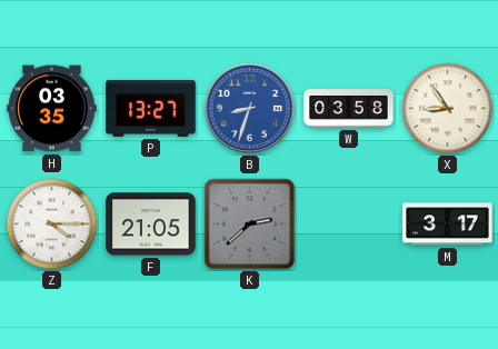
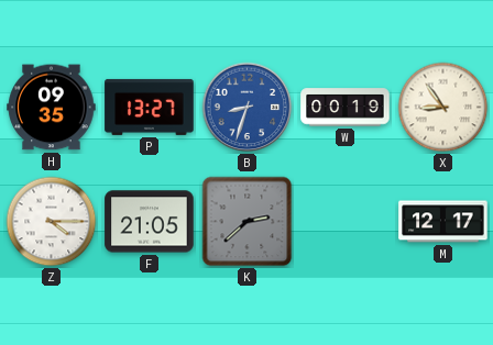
H: 03:35 -> 09:35 (52, 108)
W: 03:58 -> 00:19 (346, 108)
M: 3:17 -> 12:17 (443, 222)
